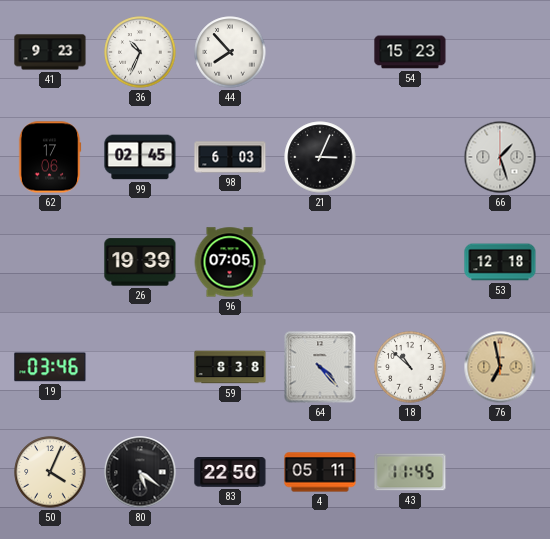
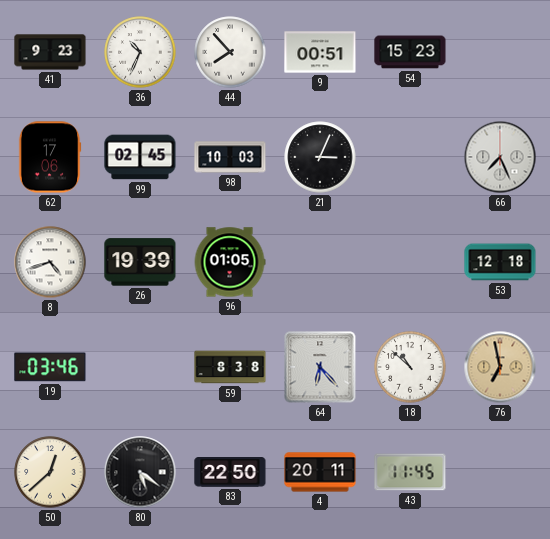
9: none -> 00:51 (320, 52)
98: 6:03 -> 10:03 (230, 157)
66: 1:27 -> 7:26 (500, 157)
8: none -> 4:42 (50, 262)
96: 07:05 -> 01:05 (230, 262)
64: 4:23 -> 6:23 (320, 367)
50: 4:04 -> 12:38 (50, 472)
4: 05:11 -> 20:11 (320, 472)
